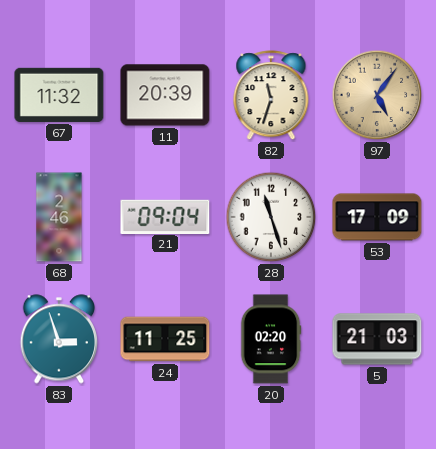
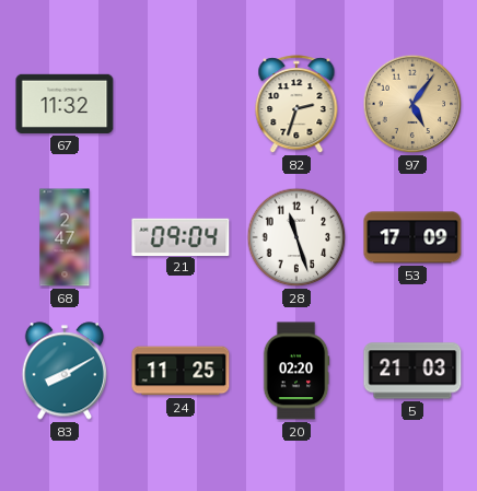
11: 20:39 -> none (165, 95)
82: 11:33 -> 2:33 (296, 105)
68: 2:46 -> 2:47 (65, 237)
83: 2:57 -> 8:10 (63, 371)
